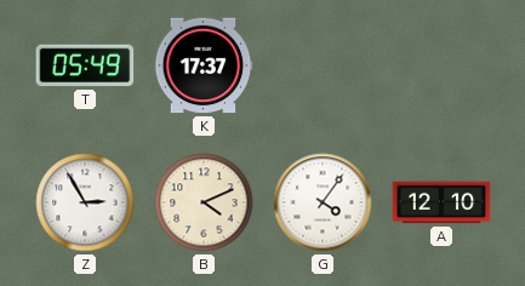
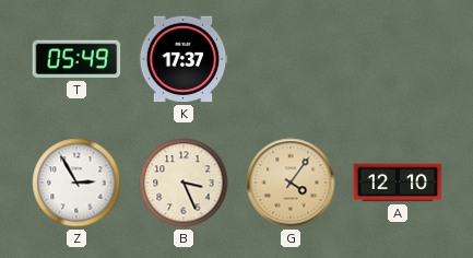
B: 4:11 -> 3:26 (184, 183)
G dial: white -> champagne (291, 183)
